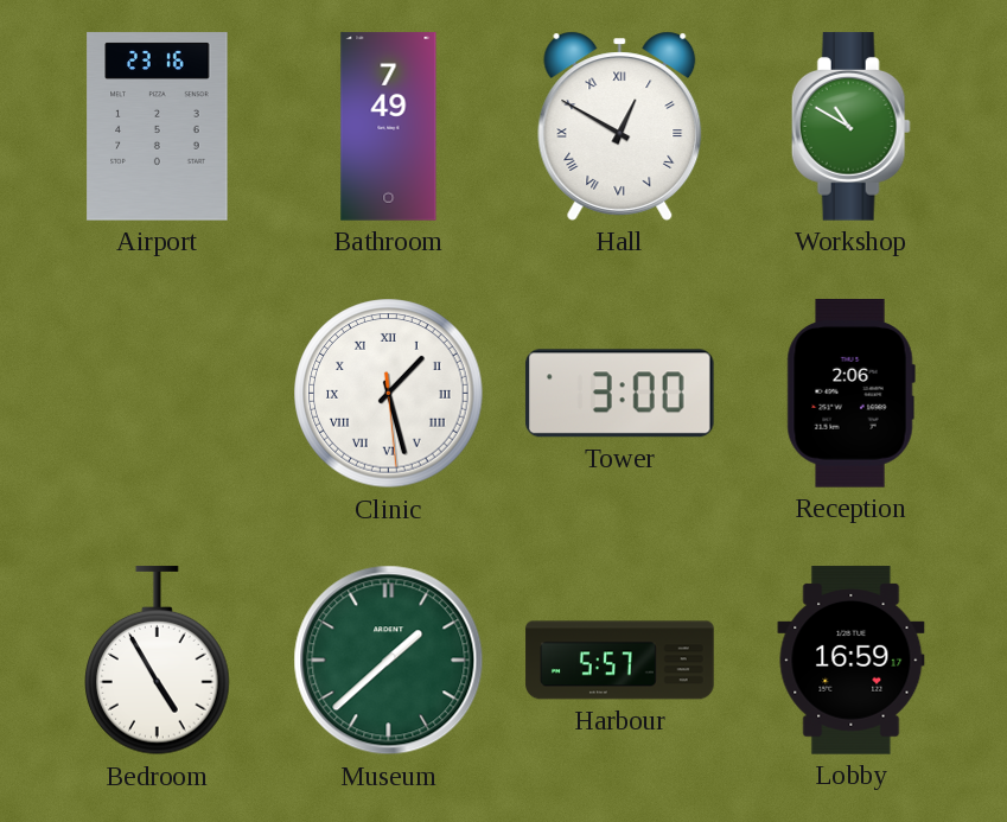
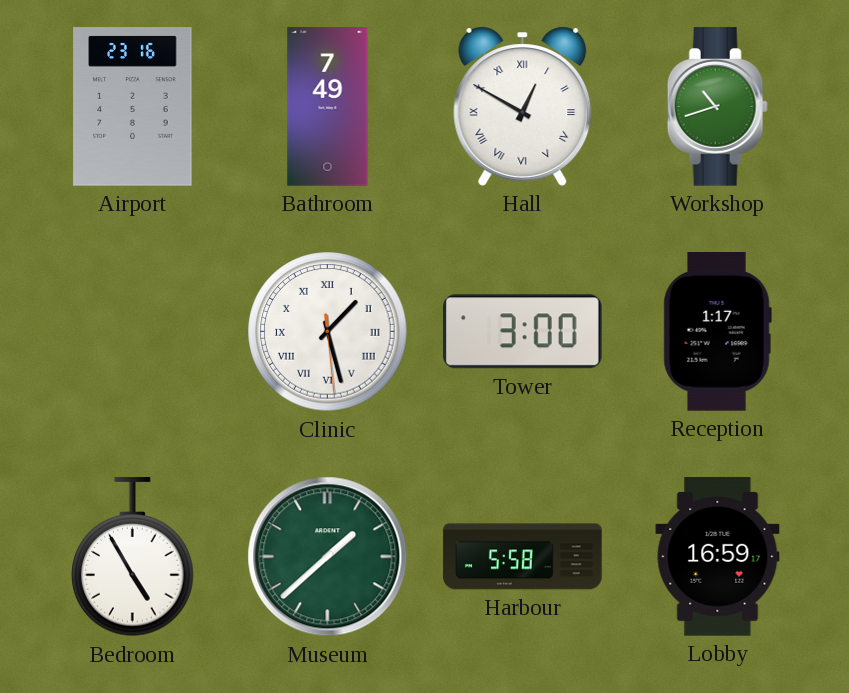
Workshop: 10:50 -> 10:42 (717, 107)
Reception: 2:06 -> 1:17 (717, 332)
Harbour: 5:57 -> 5:58 (523, 557)
